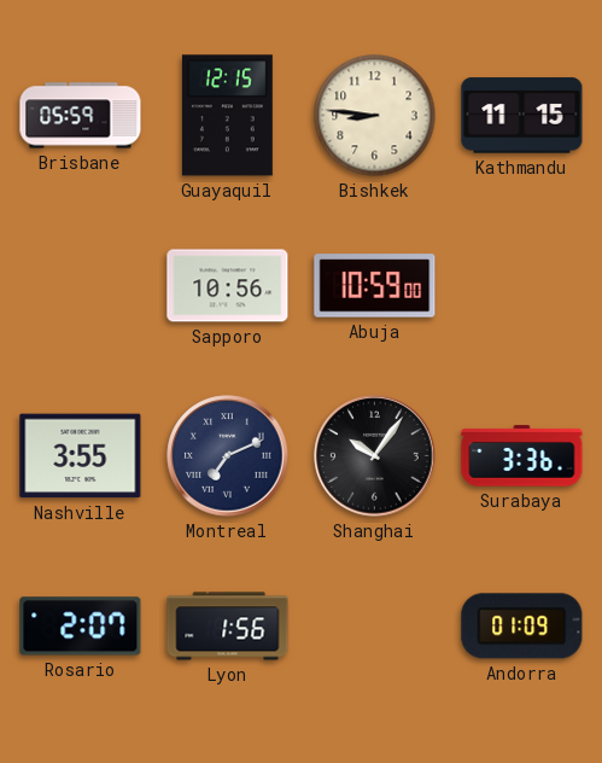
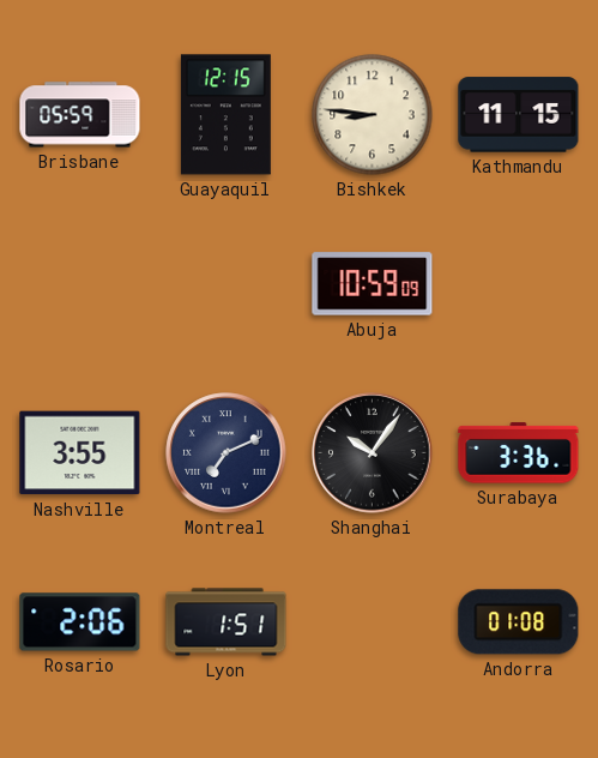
Sapporo: 10:56 -> none (228, 286)
Abuja: 10:59:00 -> 10:59:09 (373, 284)
Rosario: 2:07 -> 2:06 (80, 622)
Lyon: 1:56 -> 1:51 (226, 622)
Andorra: 01:09 -> 01:08 (519, 622)
